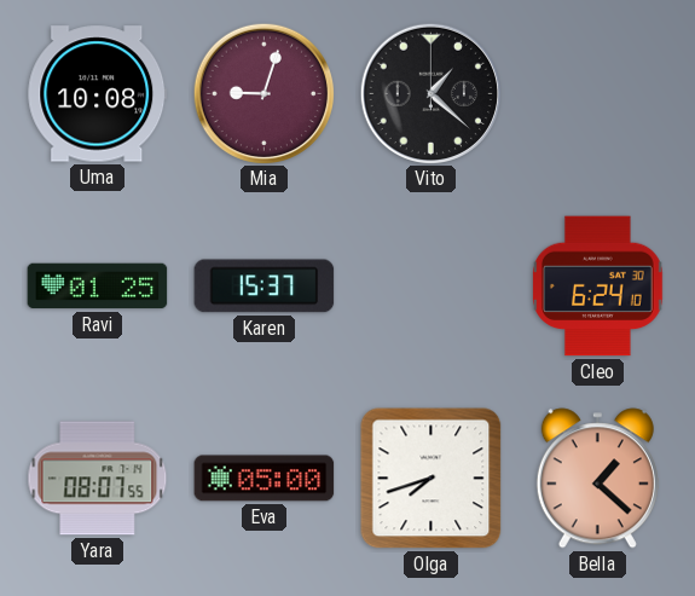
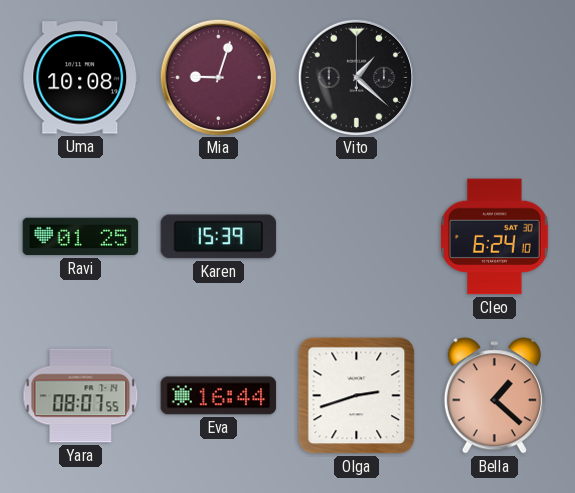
Karen: 15:37 -> 15:39 (219, 237)
Eva: 05:00 -> 16:44 (219, 396)
Olga: 7:42 -> 2:42 (357, 396)
